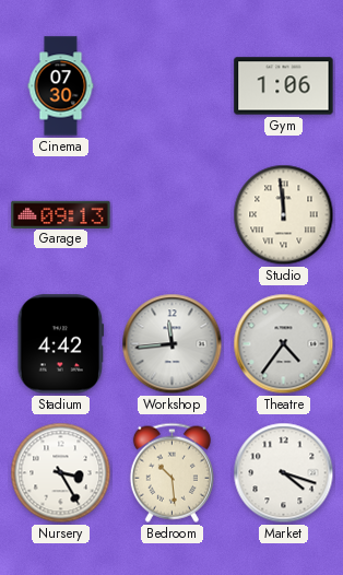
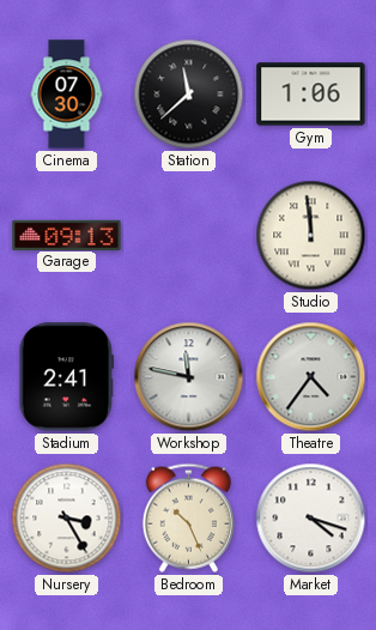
Station: none -> 11:38 (189, 95)
Stadium: 4:42 -> 2:41 (67, 377)
Workshop: 11:44 -> 11:47 (189, 377)
Bedroom: 10:29 -> 10:26 (188, 517)
